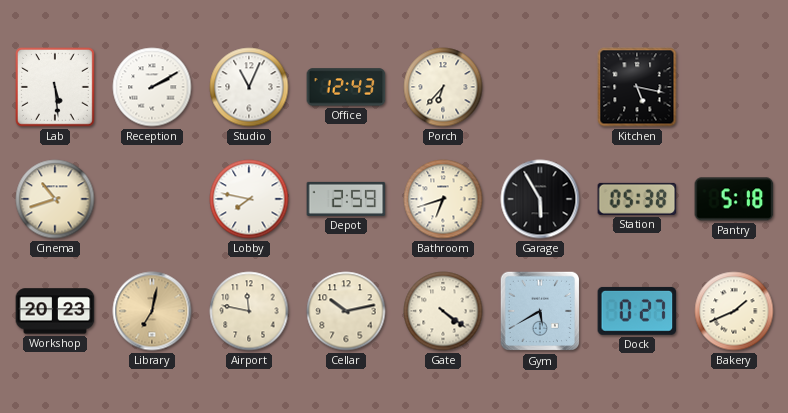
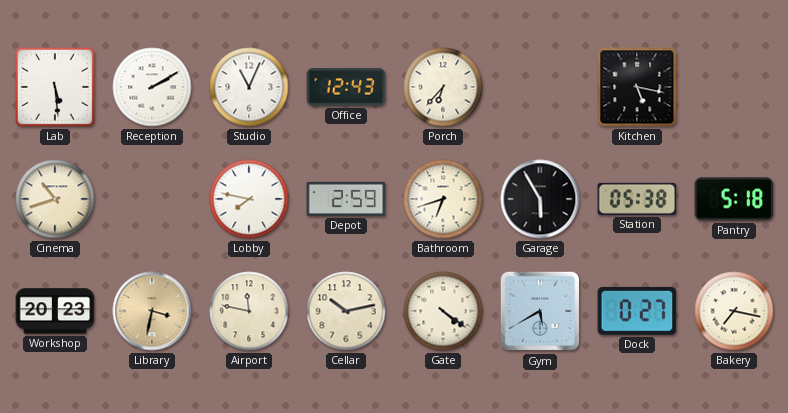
Library: 7:02 -> 3:32 (152, 311)
Bakery: 1:41 -> 7:17 (734, 311)
